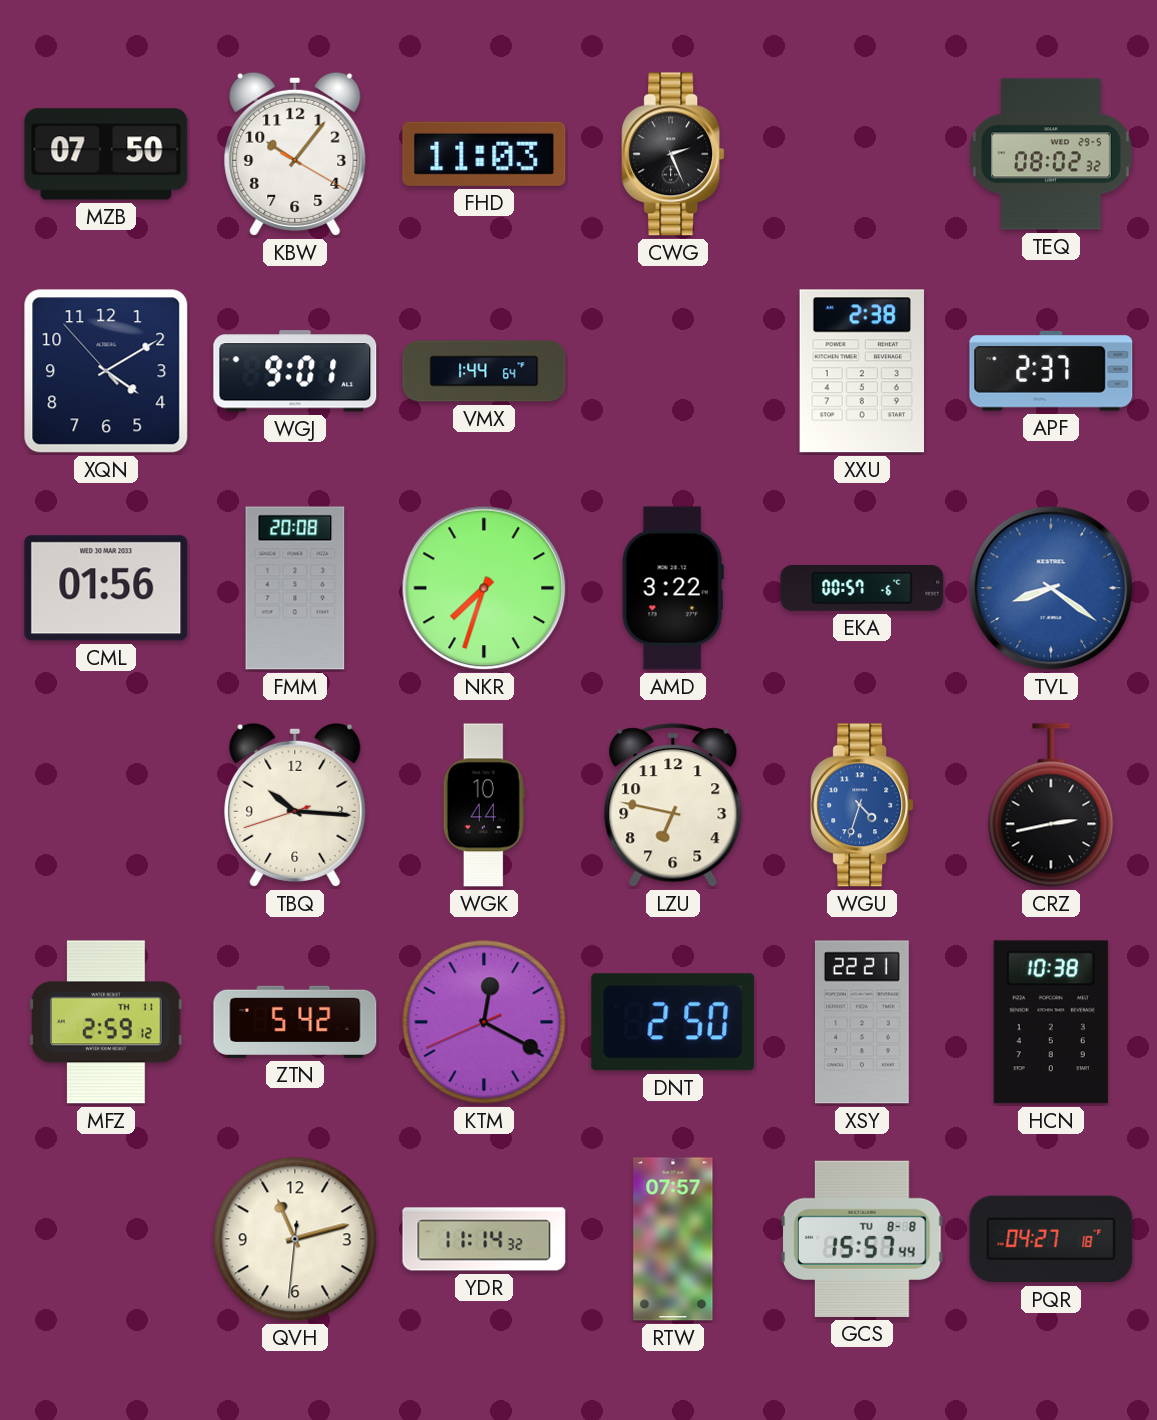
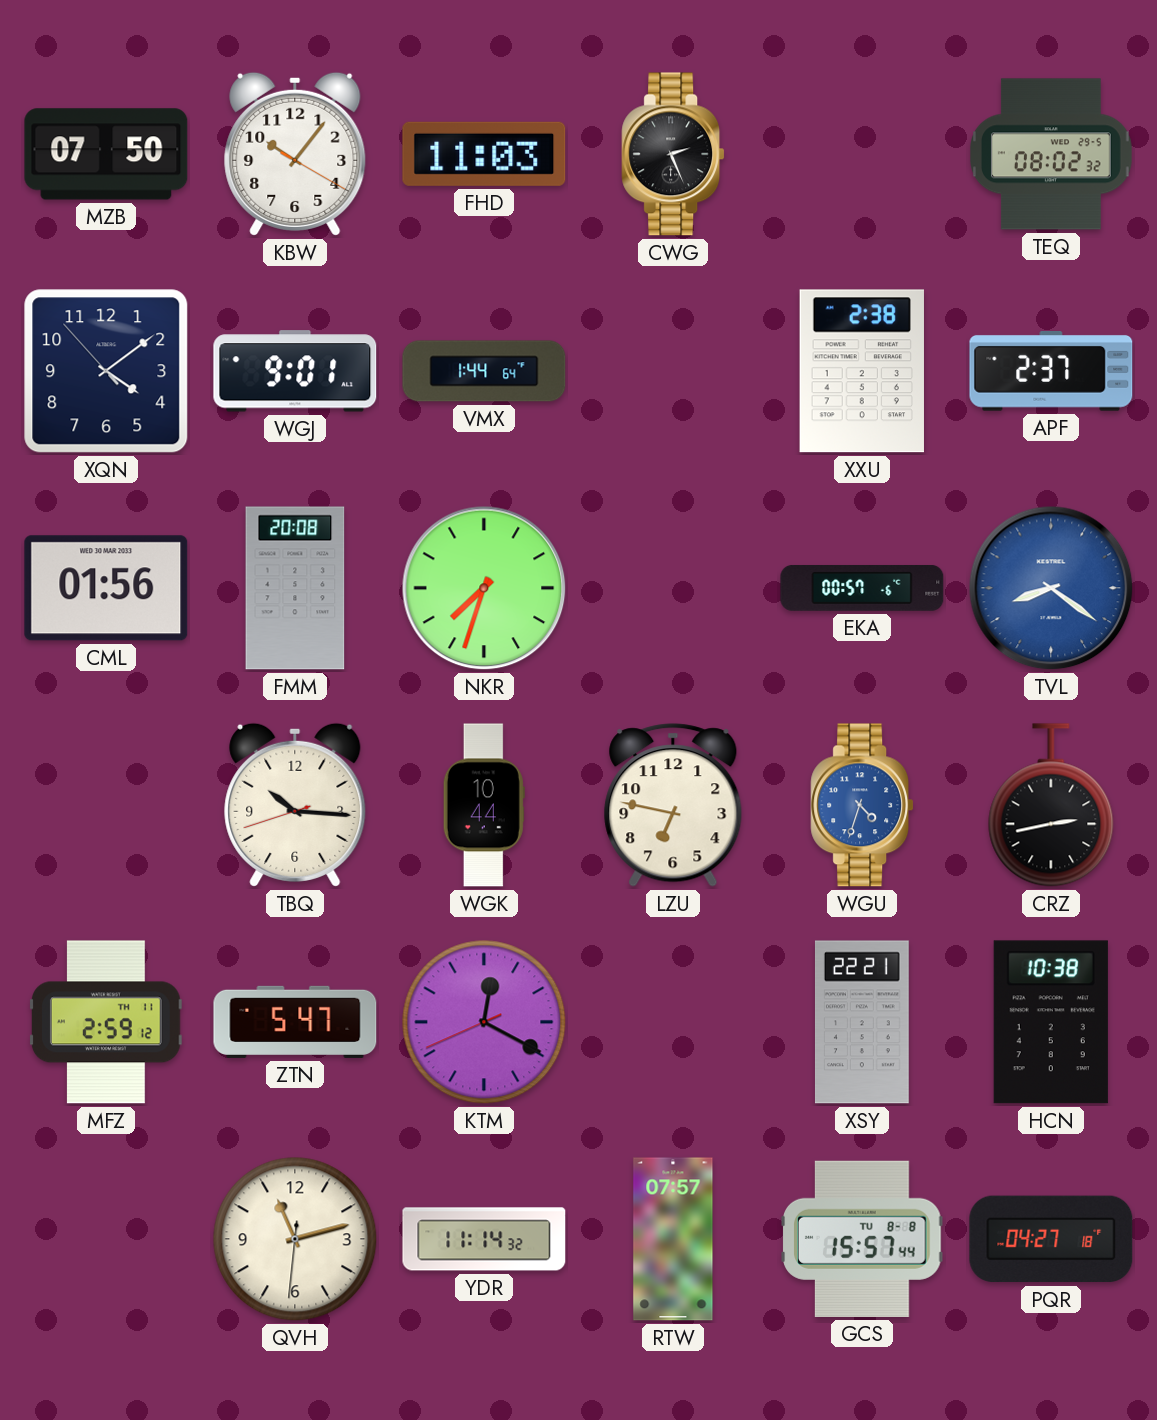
XQN: 4:09 -> 4:08 (106, 371)
AMD: 3:22 -> none (673, 588)
ZTN: 5:42 -> 5:47 (295, 1022)
DNT: 2:50 -> none (673, 1022)
